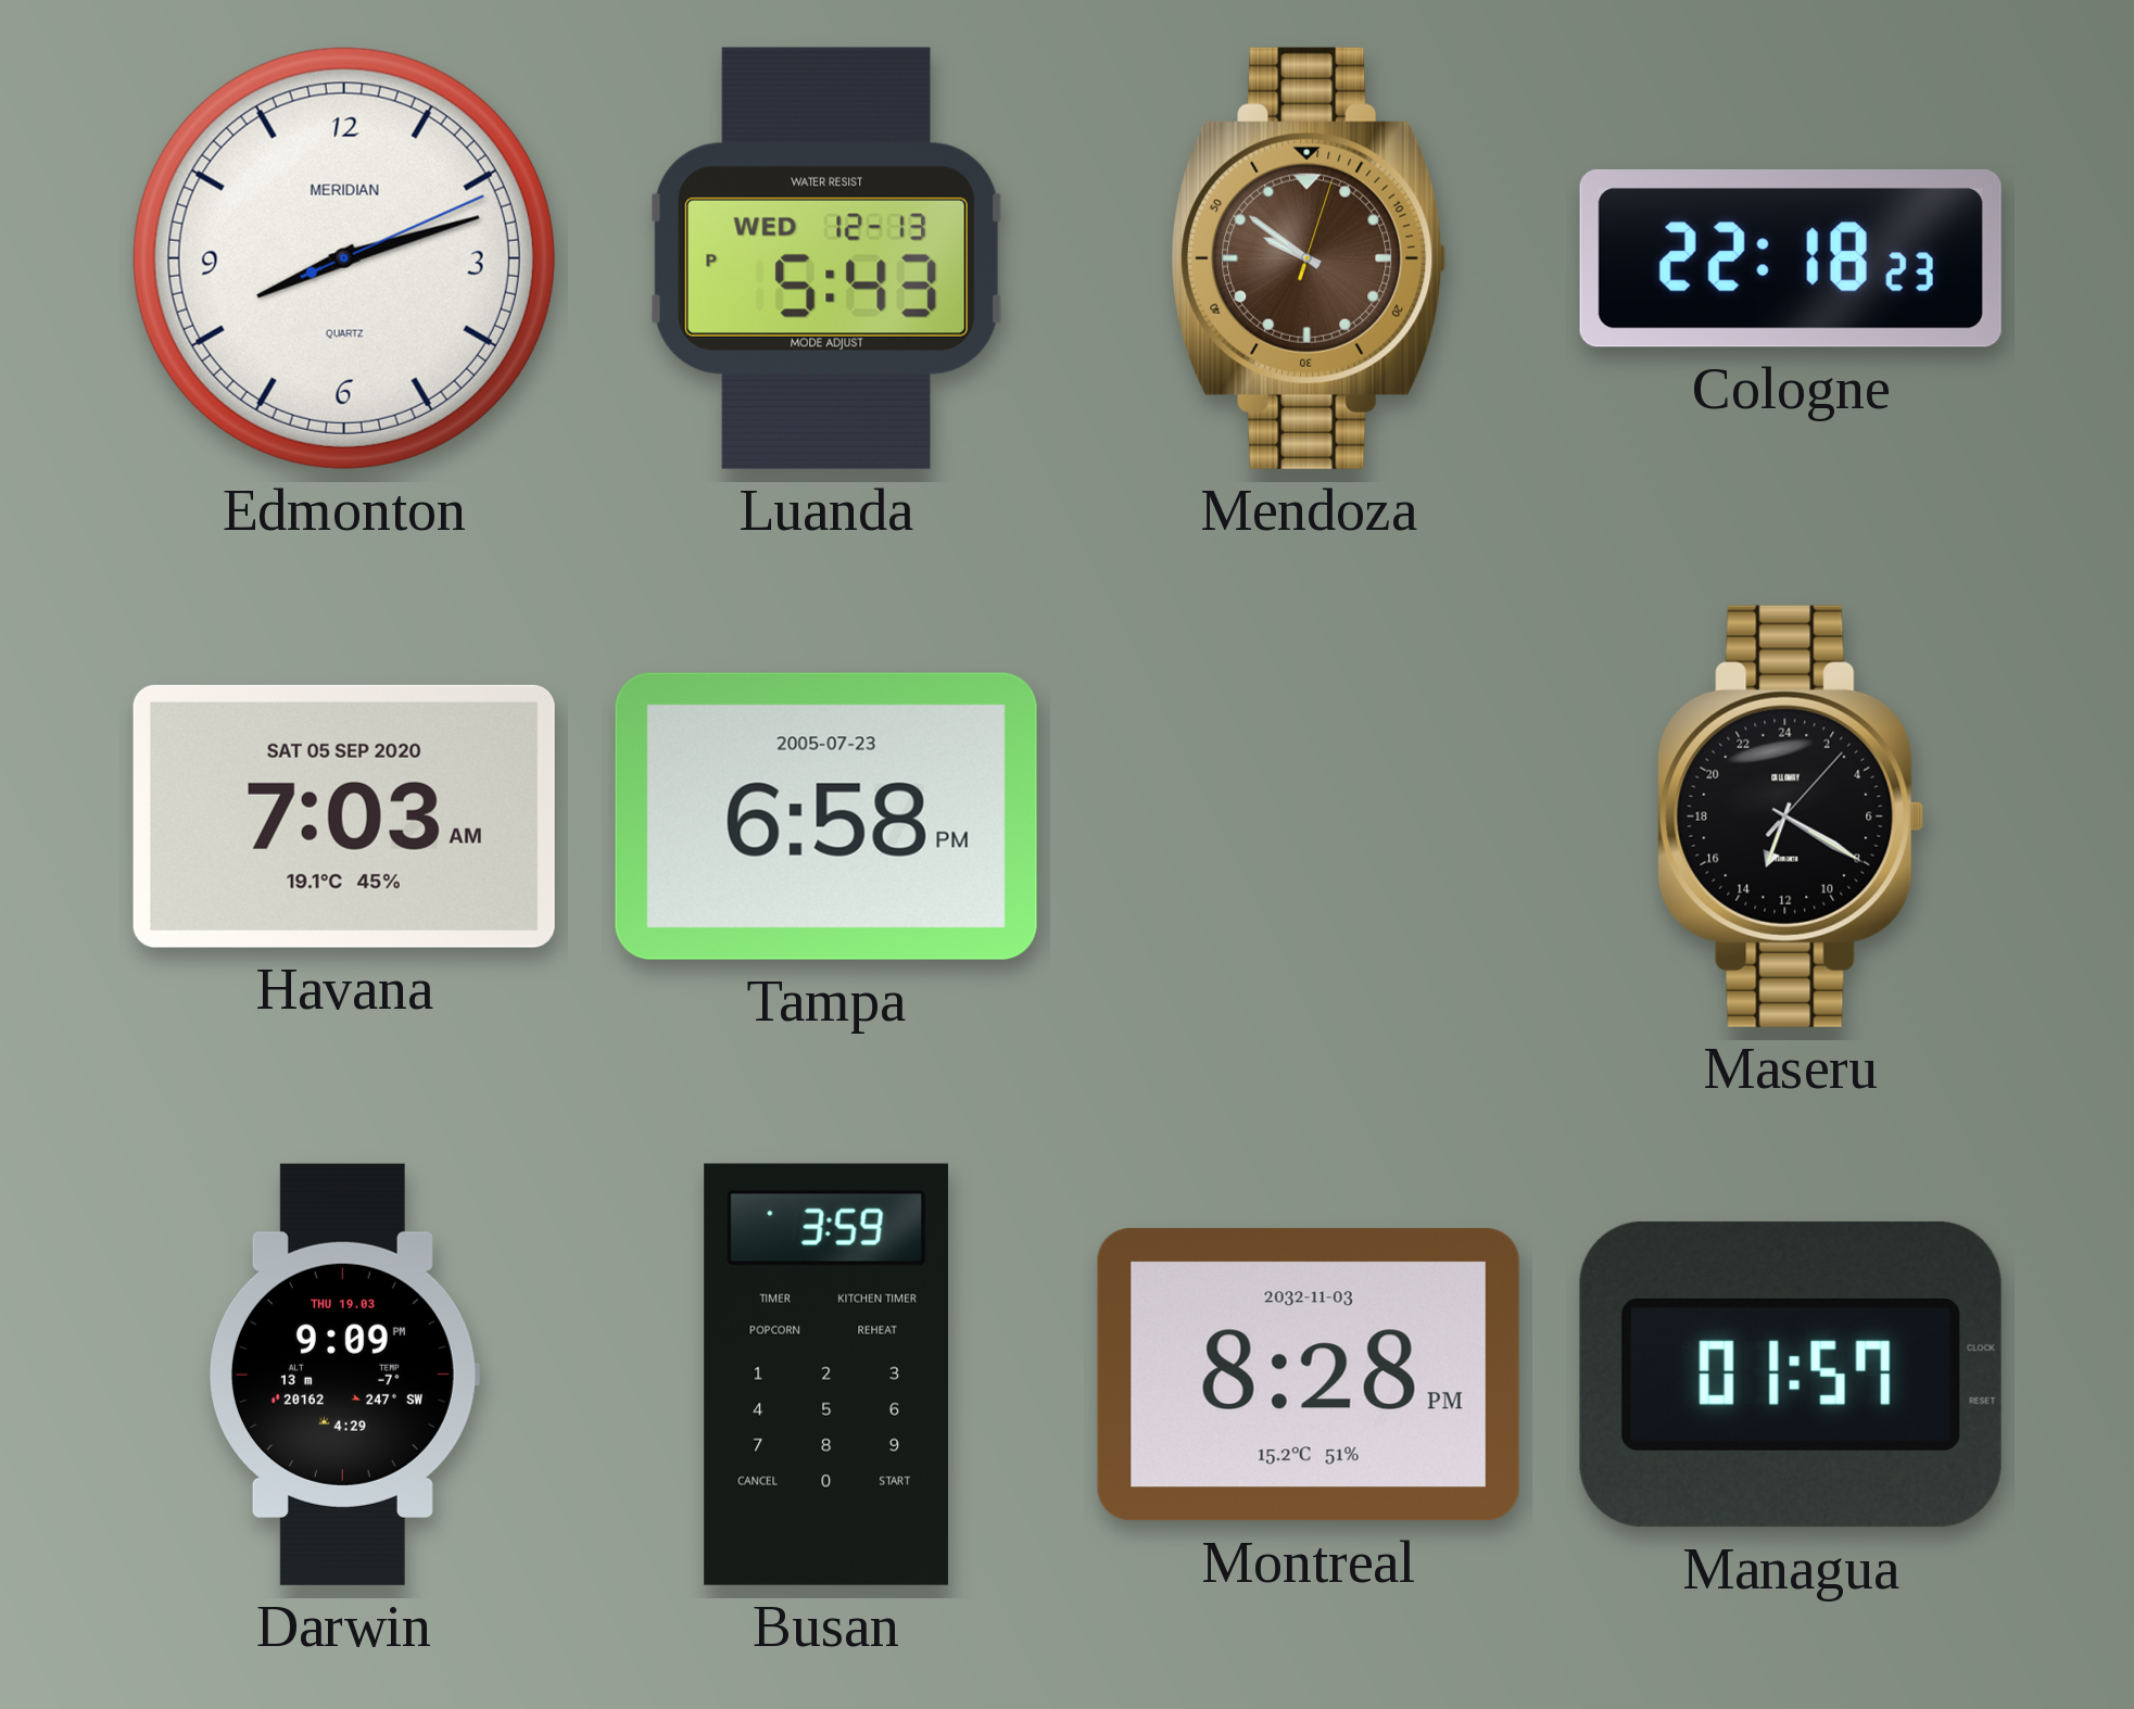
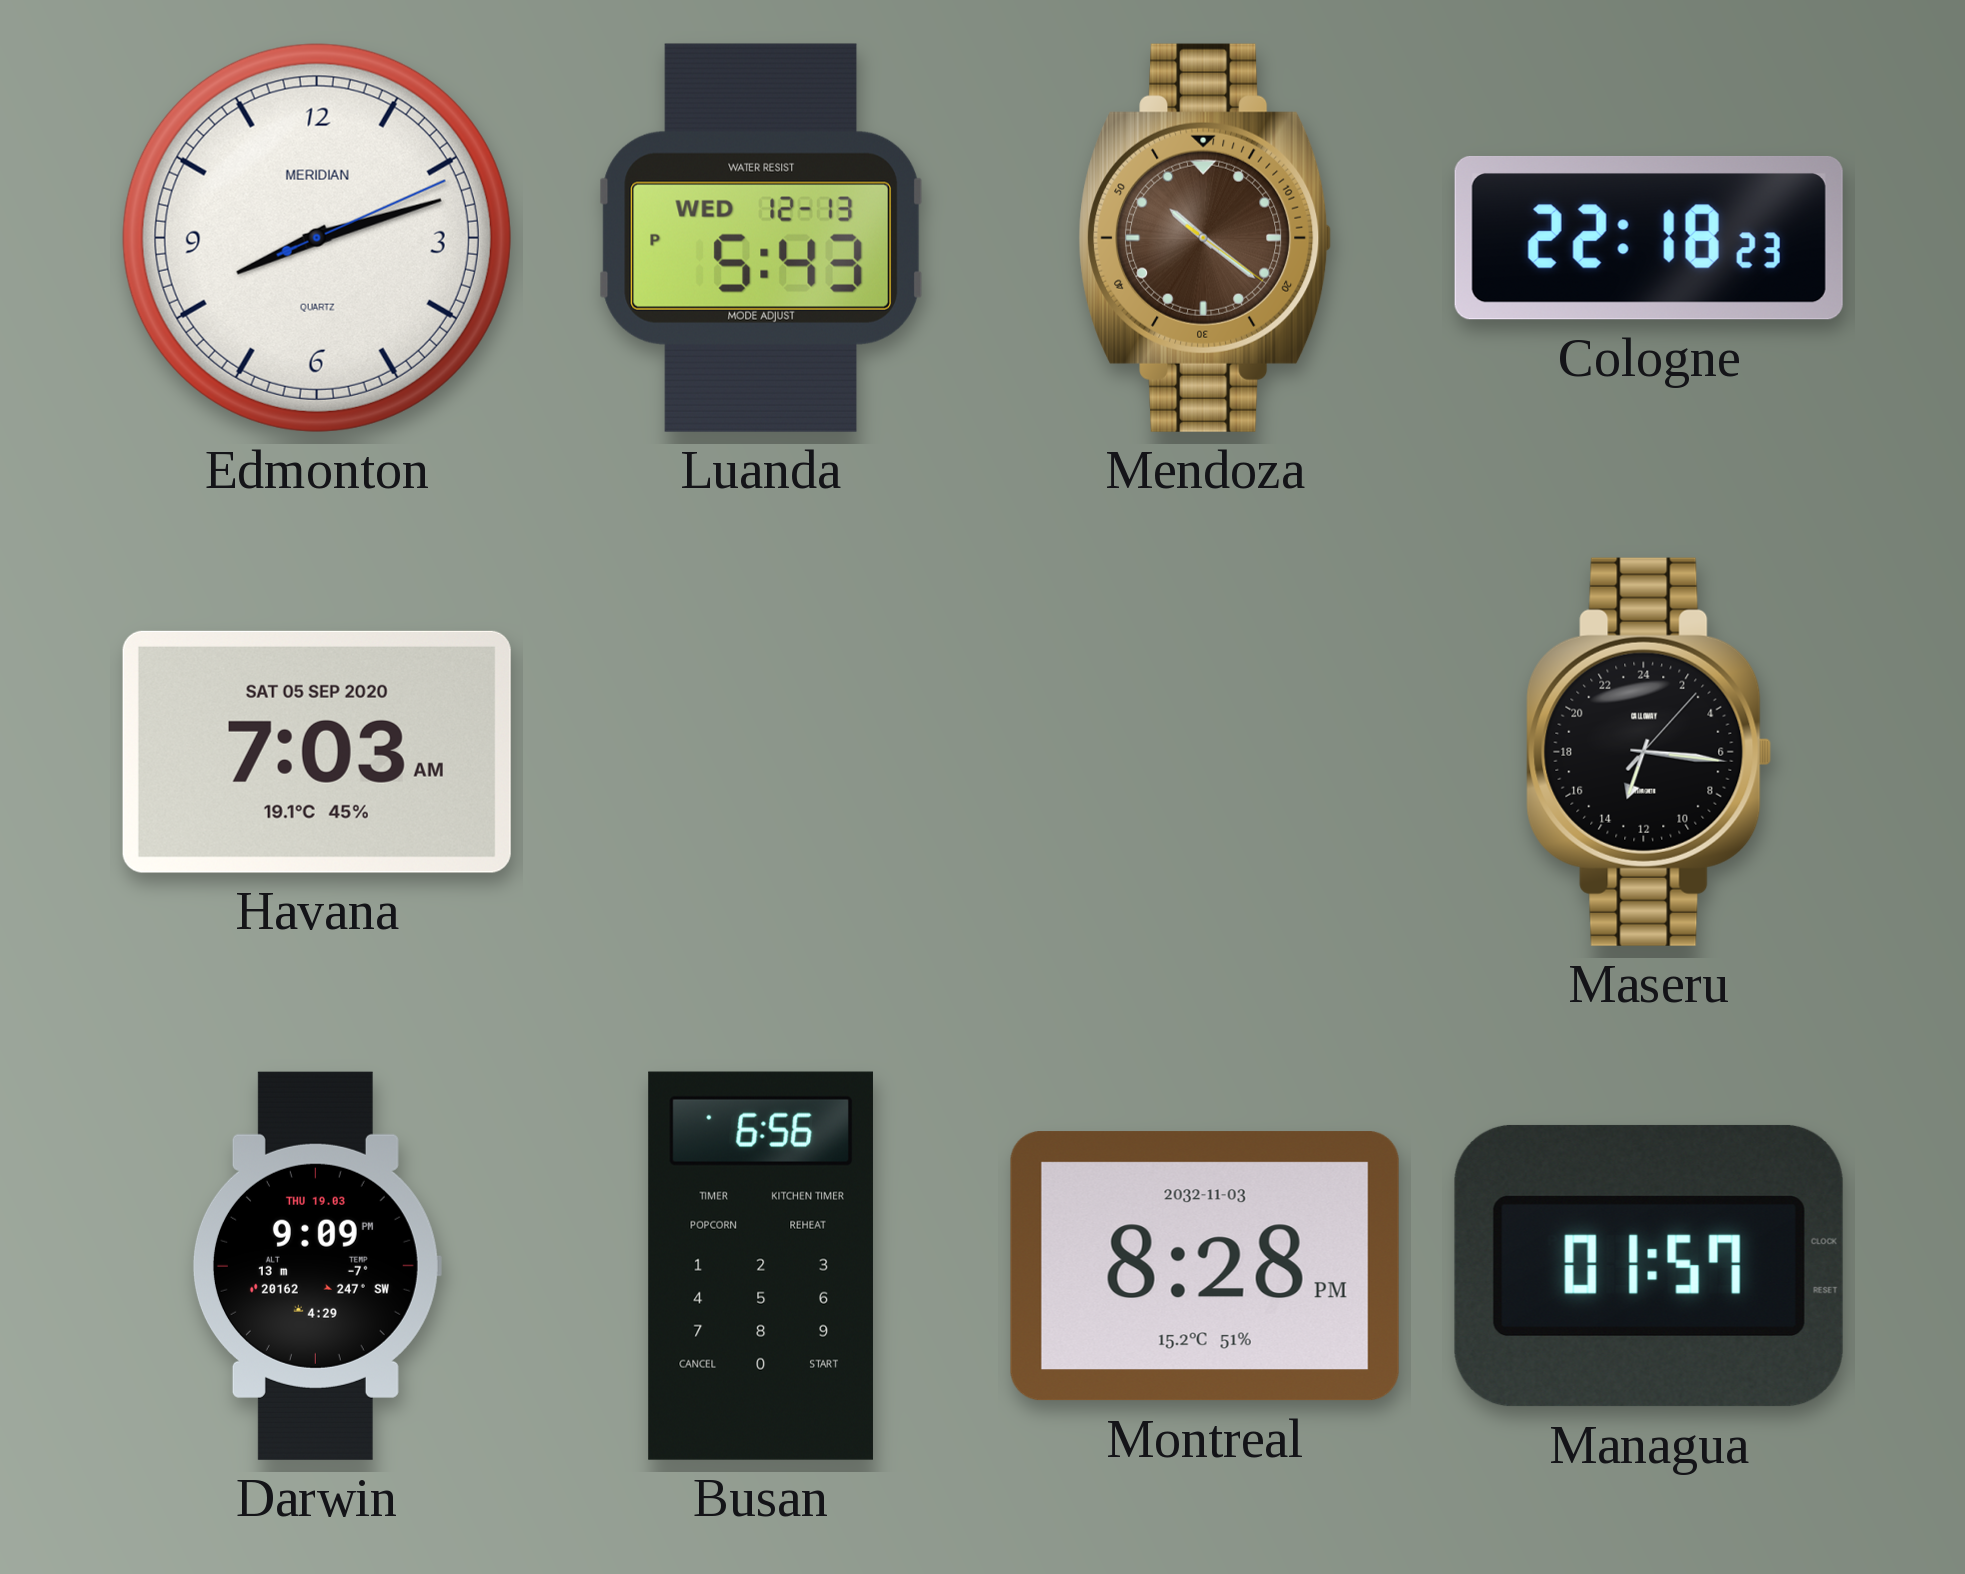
Mendoza: 9:51 -> 10:21 (1205, 238)
Tampa: 6:58 -> none (826, 816)
Maseru: 13:20 -> 13:16 (1649, 752)
Busan: 3:59 -> 6:56 (761, 1266)
